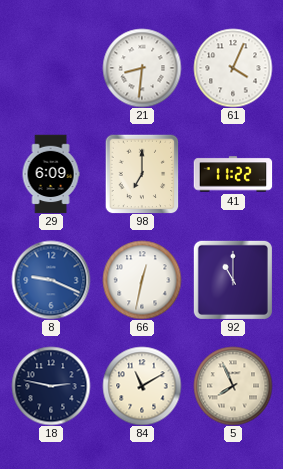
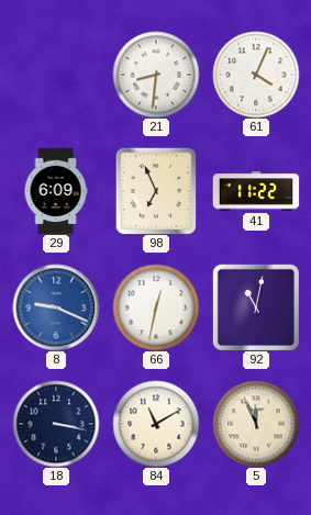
98: 7:00 -> 6:56 (156, 191)
92: 11:00 -> 11:02 (256, 307)
18: 2:47 -> 3:17 (56, 424)
5: 7:56 -> 11:56 (256, 424)
